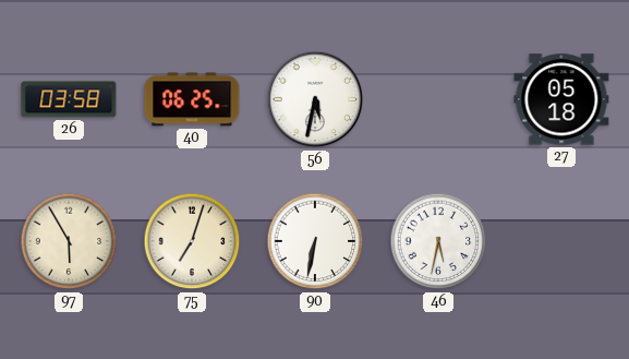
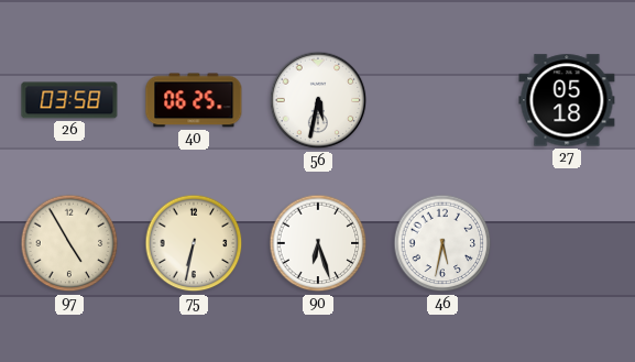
97: 5:55 -> 4:55 (69, 243)
75: 7:03 -> 6:32 (194, 243)
90: 6:32 -> 6:27 (318, 243)
